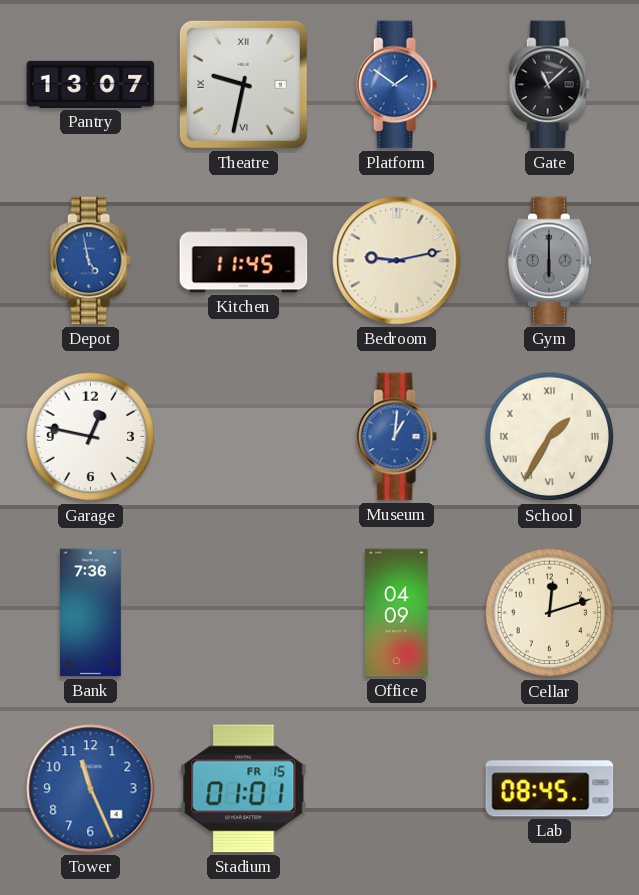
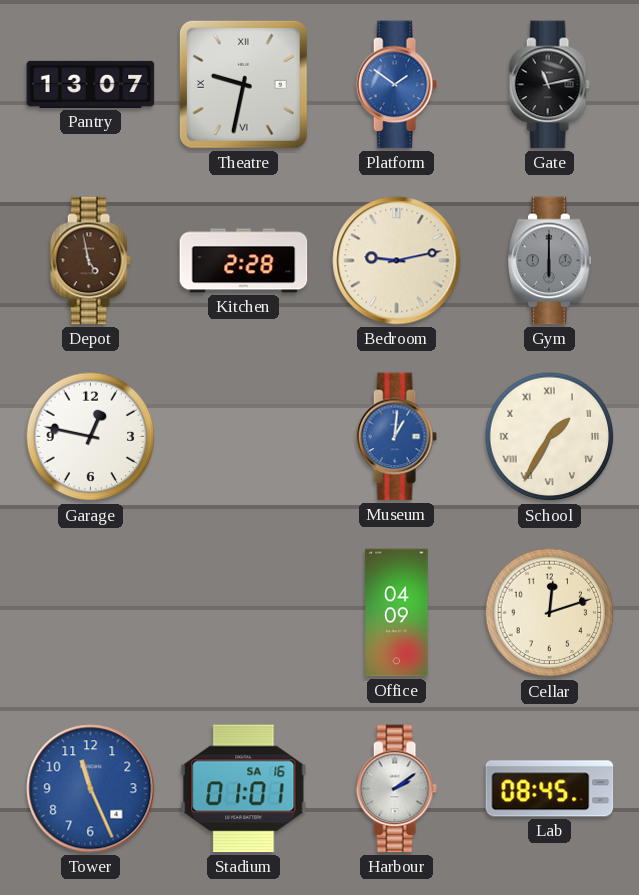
Gate: 11:08 -> 11:13 (549, 85)
Depot dial: blue -> brown (90, 261)
Kitchen: 11:45 -> 2:28 (244, 261)
Bank: 7:36 -> none (91, 613)
Stadium date: FR 15 -> SA 16 (244, 789)
Harbour: none -> 2:09 (396, 789)
